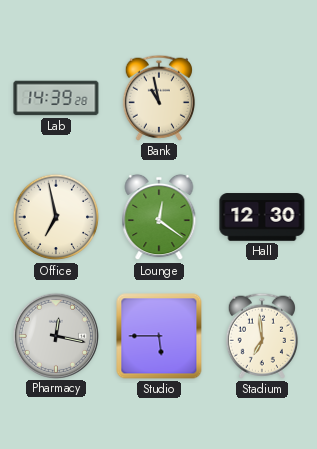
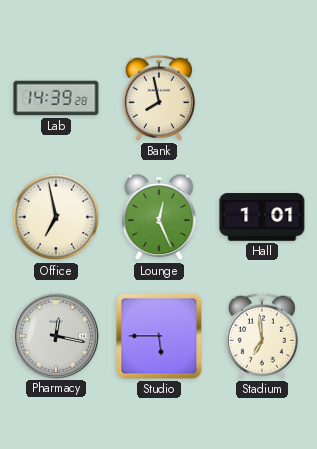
Bank: 10:58 -> 7:58 (159, 98)
Lounge: 12:21 -> 12:26 (159, 217)
Hall: 12:30 -> 1:01 (262, 217)
